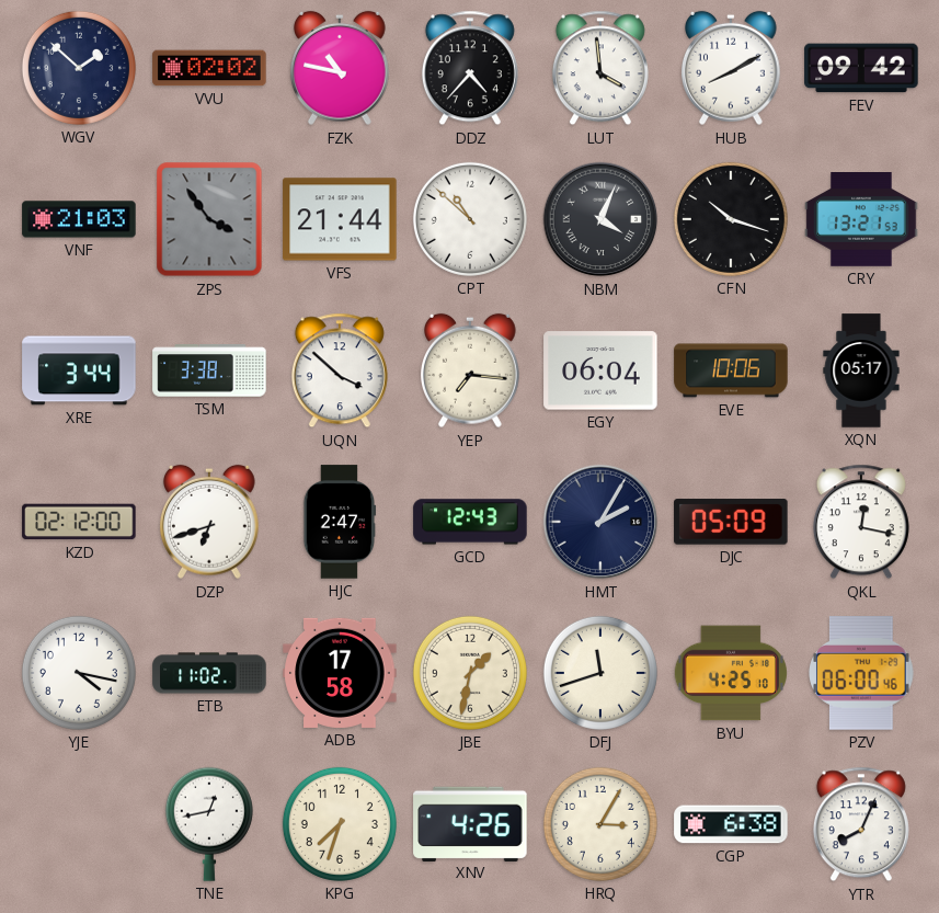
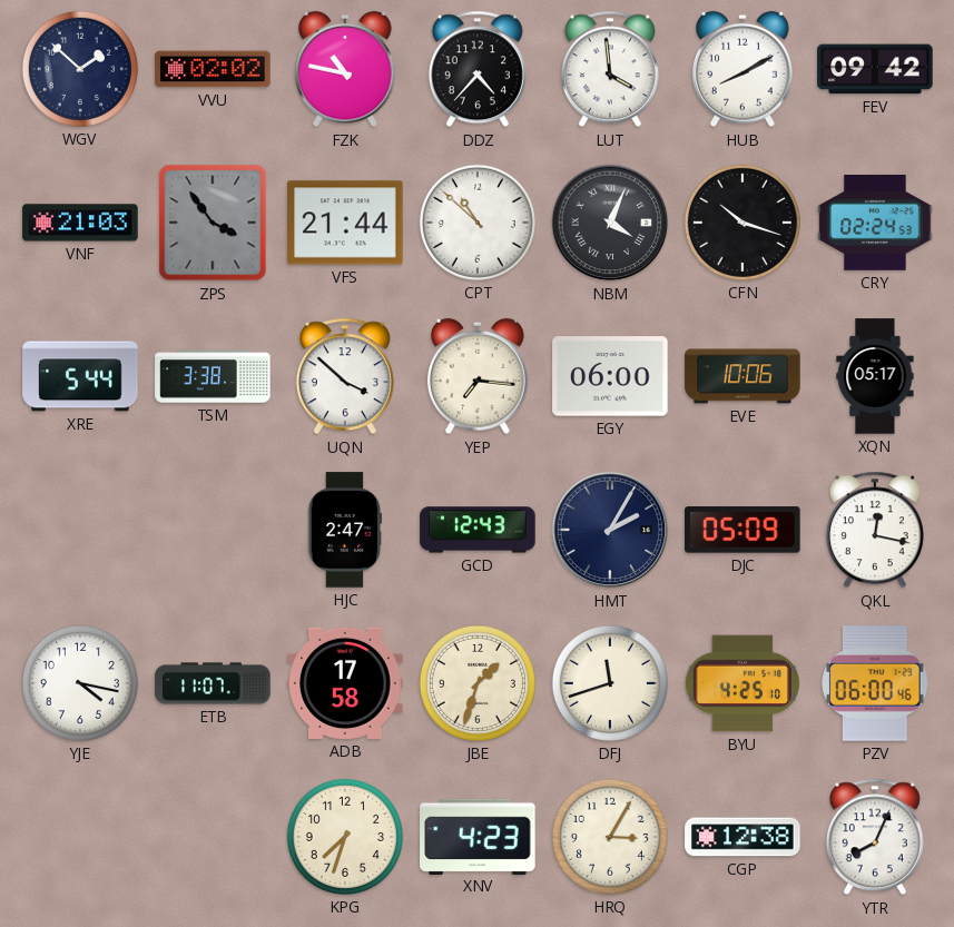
CRY: 13:21 -> 02:24 (875, 224)
XRE: 3:44 -> 5:44 (80, 376)
EGY: 06:04 -> 06:00 (610, 376)
KZD: 02:12 -> none (79, 522)
DZP: 6:42 -> none (209, 522)
ETB: 11:02 -> 11:07 (213, 683)
JBE: 1:32 -> 1:33 (478, 683)
TNE: 12:43 -> none (209, 824)
XNV: 4:26 -> 4:23 (478, 836)
CGP: 6:38 -> 12:38 (742, 837)
